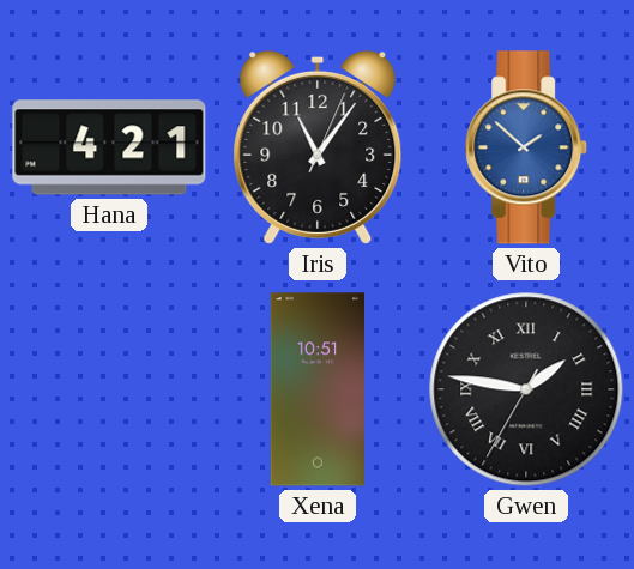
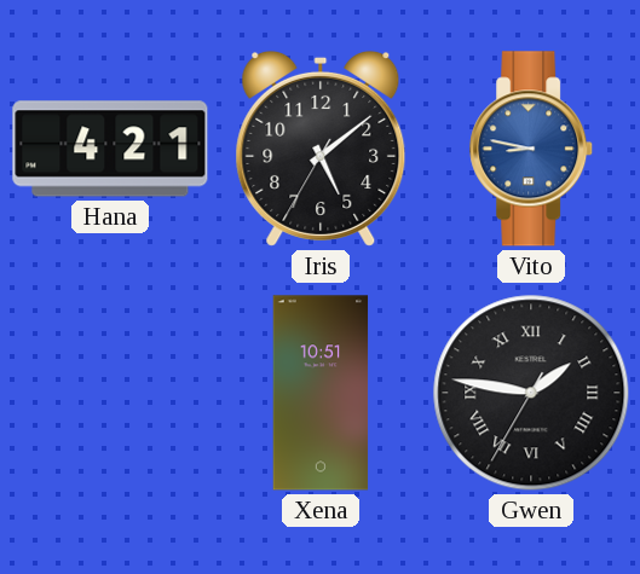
Iris: 11:06 -> 5:08 (321, 149)
Vito: 1:52 -> 8:47 (532, 149)
